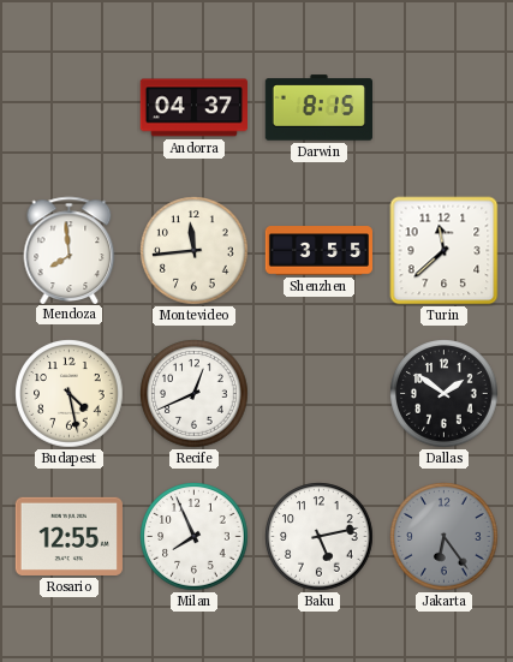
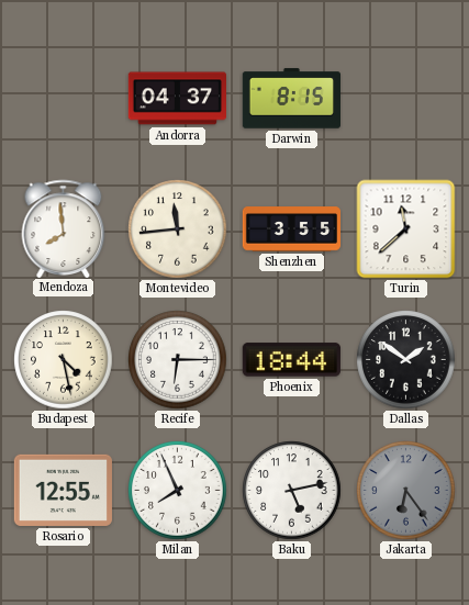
Recife: 12:41 -> 6:15 (178, 360)
Phoenix: none -> 18:44 (291, 360)
